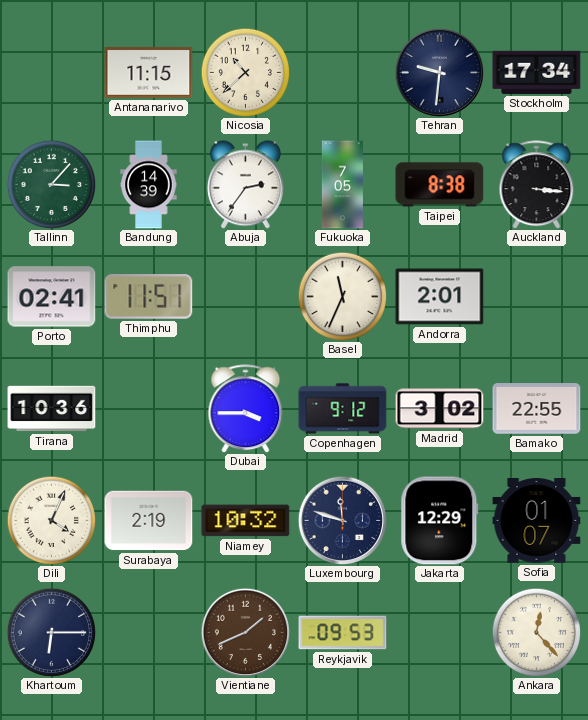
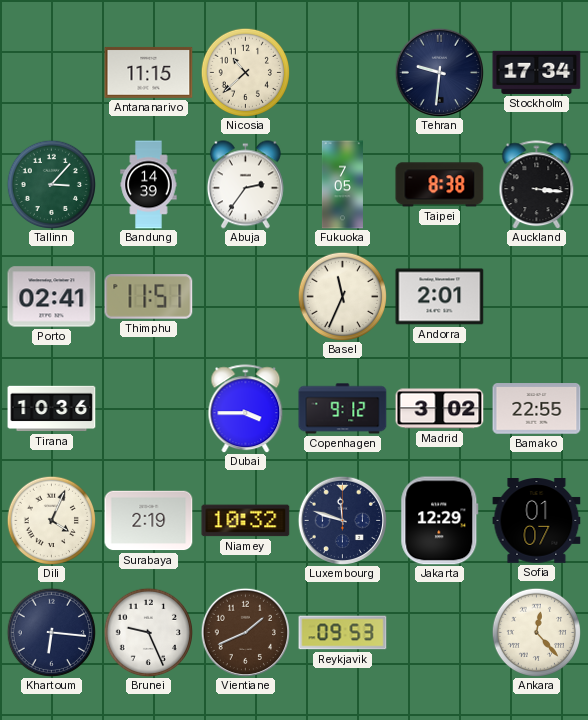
Khartoum: 6:15 -> 6:16 (51, 632)
Brunei: none -> 9:26 (148, 632)
